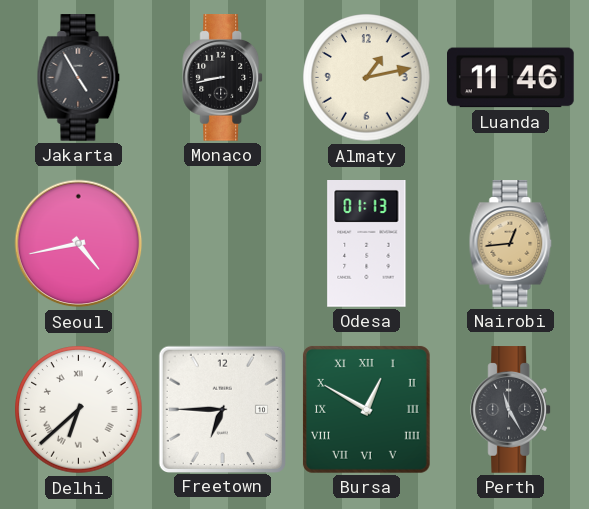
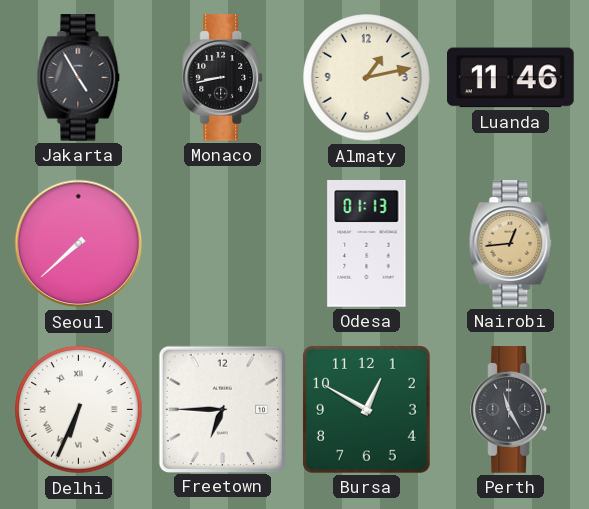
Seoul: 4:43 -> 7:38 (79, 244)
Delhi: 6:38 -> 6:34 (79, 410)
Bursa numerals: Roman -> Arabic (366, 409)
